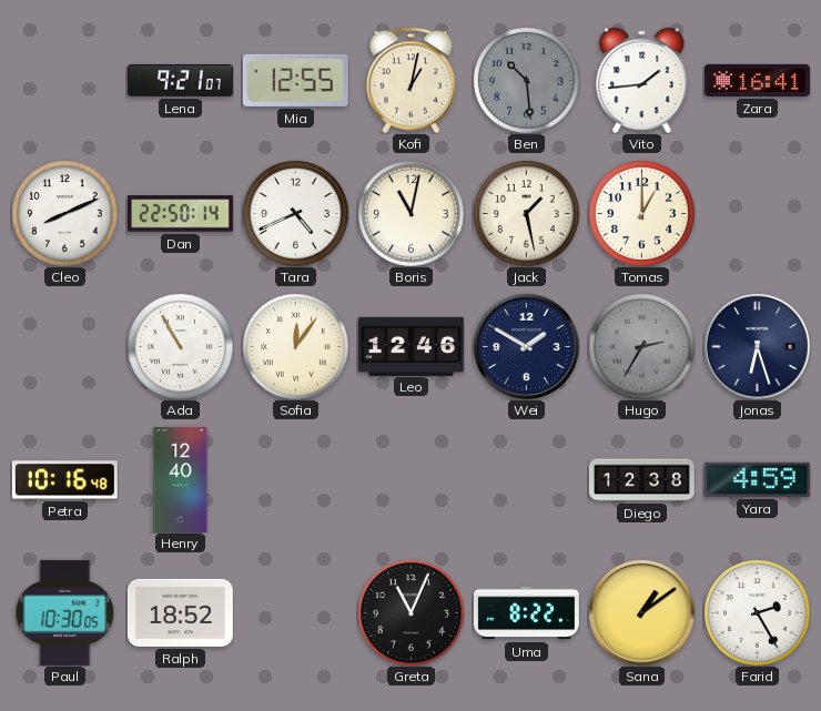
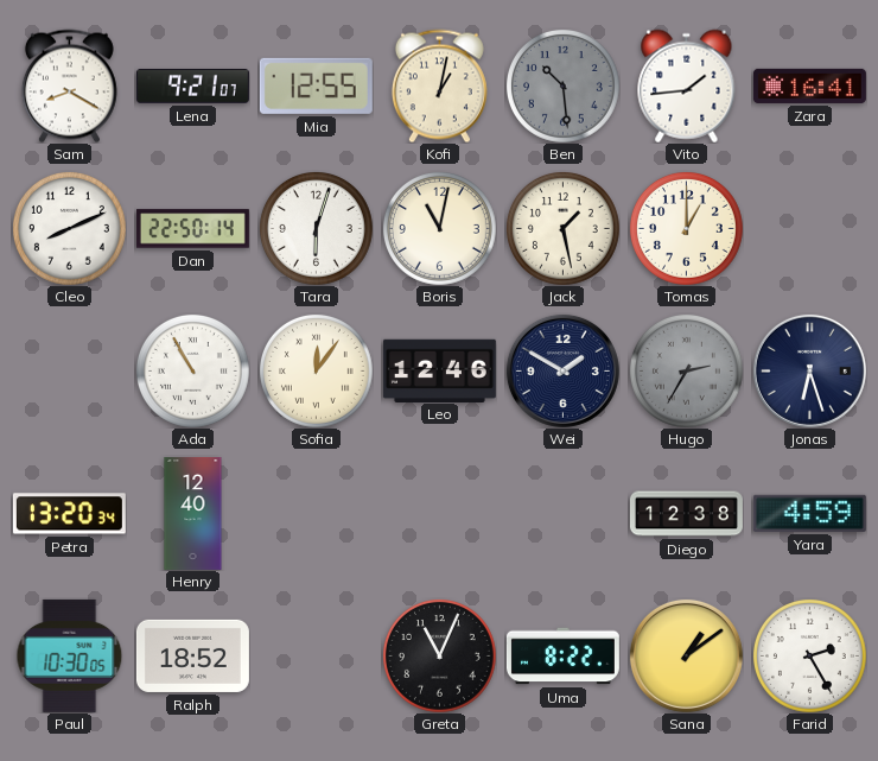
Sam: none -> 8:20 (69, 85)
Tara: 4:41 -> 6:03 (316, 228)
Petra: 10:16 -> 13:20 (69, 514)
